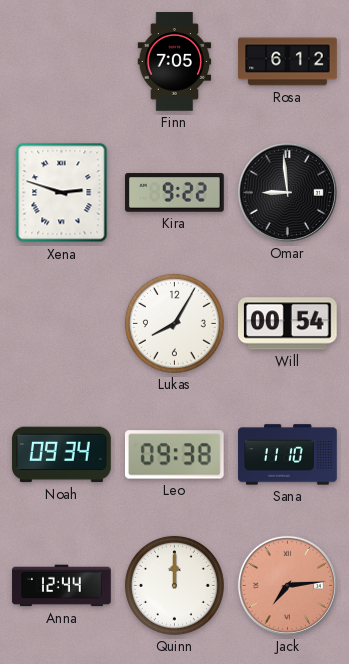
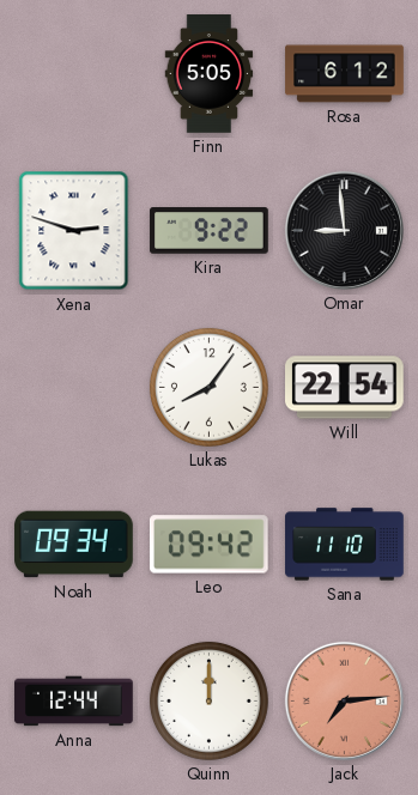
Finn: 7:05 -> 5:05 (210, 74)
Lukas: 8:05 -> 8:06 (208, 387)
Will: 00:54 -> 22:54 (345, 388)
Leo: 09:38 -> 09:42 (208, 545)
